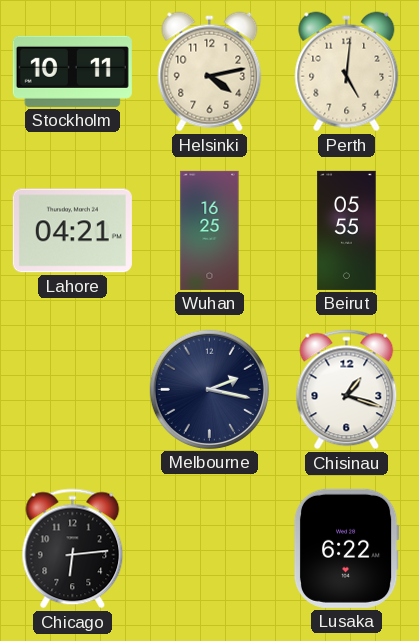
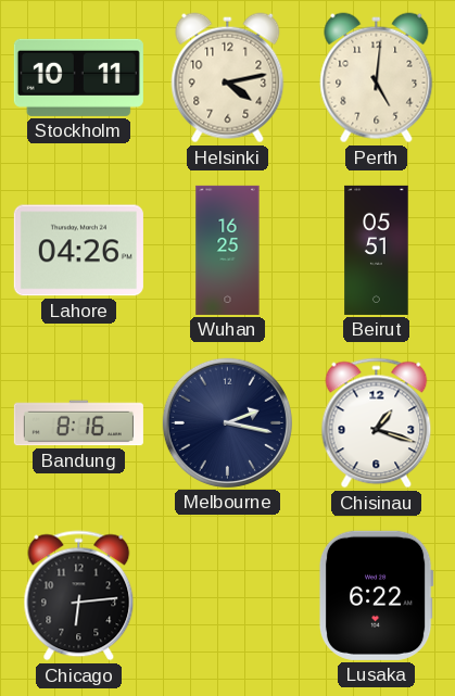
Lahore: 04:21 -> 04:26 (78, 251)
Beirut: 05:55 -> 05:51 (377, 250)
Bandung: none -> 8:16 (78, 423)
